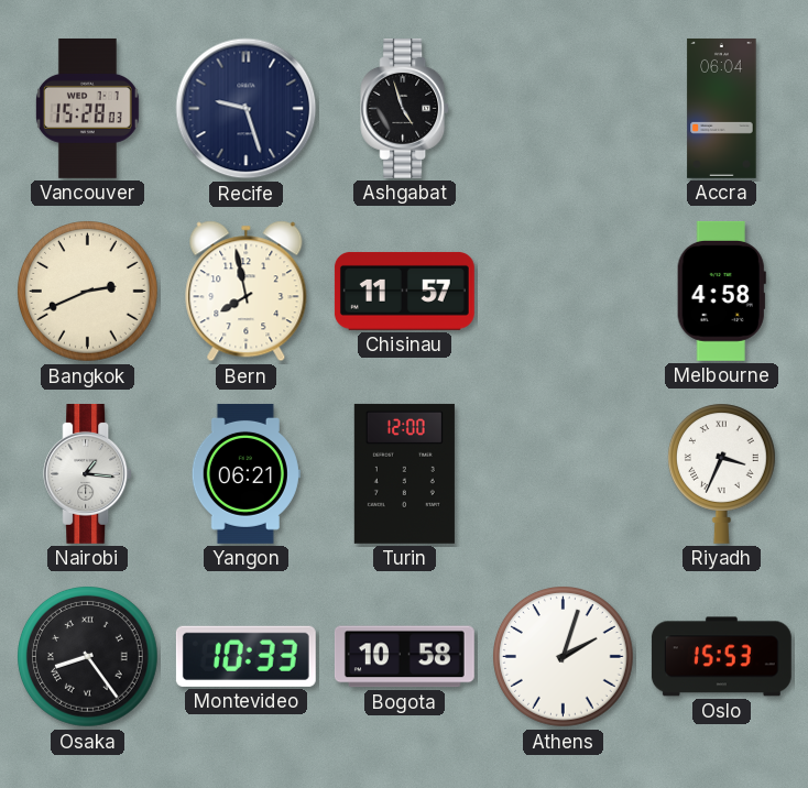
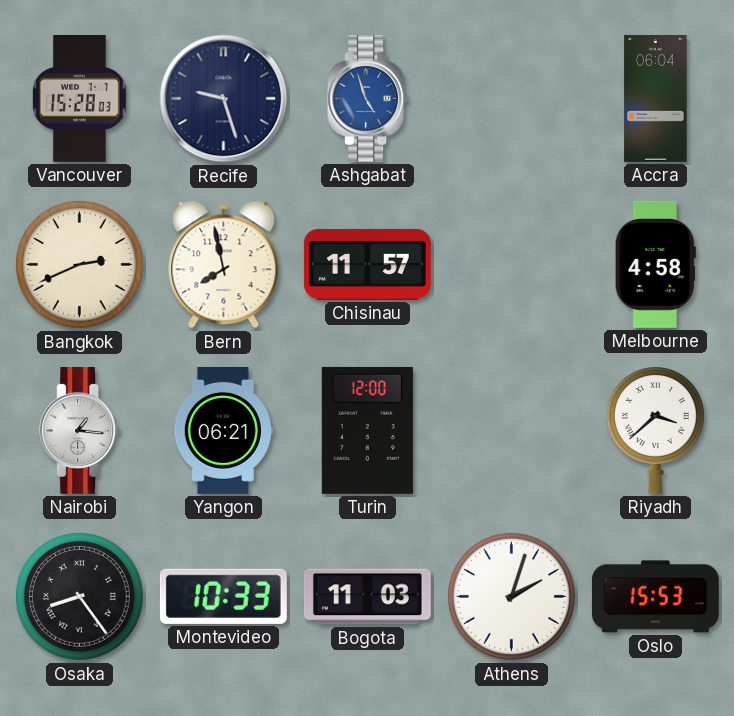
Ashgabat dial: black -> blue (368, 98)
Riyadh: 3:34 -> 3:38 (655, 430)
Bogota: 10:58 -> 11:03 (367, 597)
